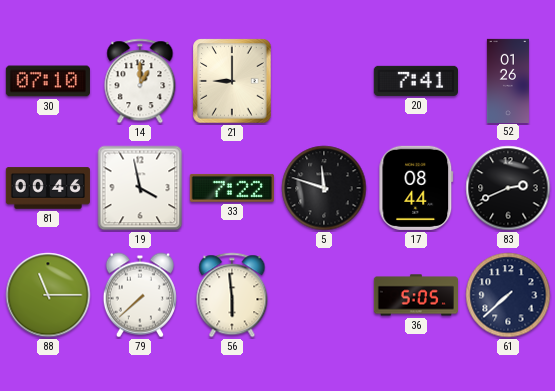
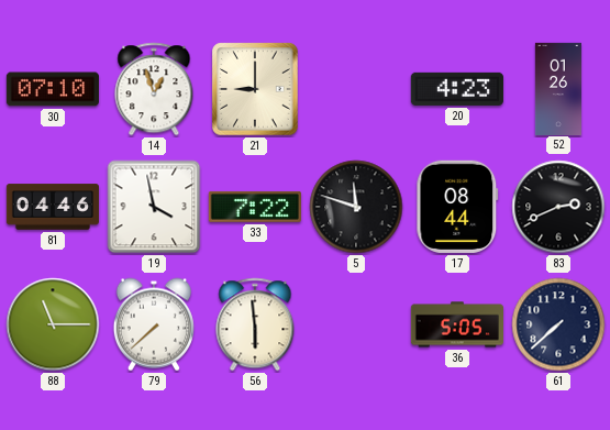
14: 1:00 -> 12:57 (154, 89)
20: 7:41 -> 4:23 (457, 89)
81: 00:46 -> 04:46 (53, 207)
